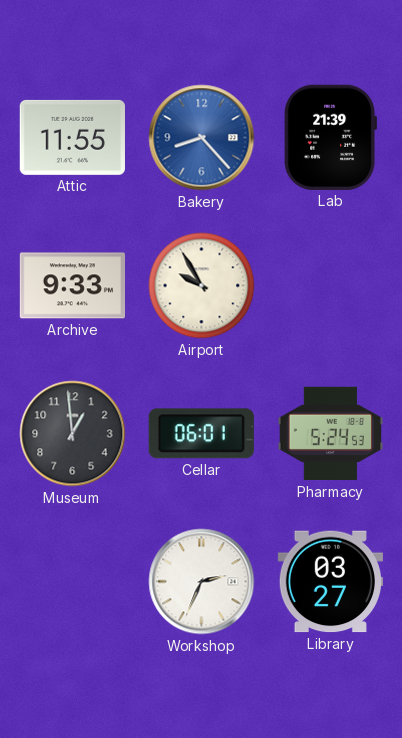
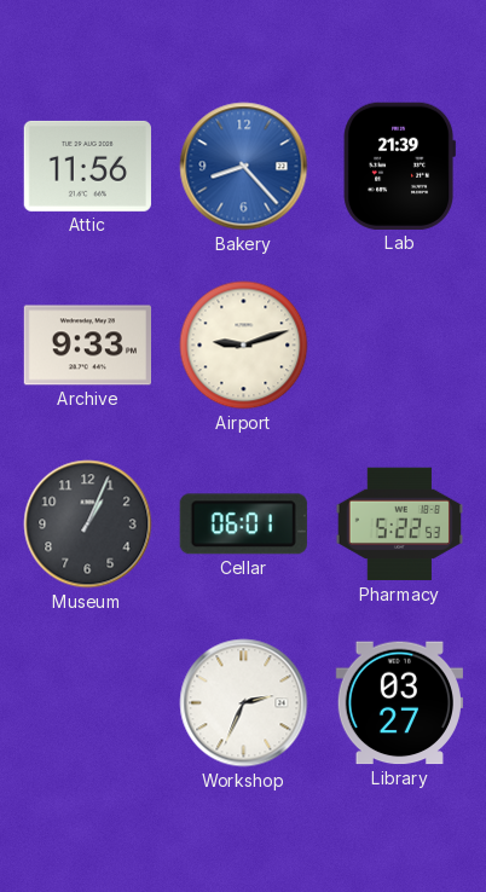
Attic: 11:55 -> 11:56 (87, 166)
Airport: 9:55 -> 9:12 (244, 346)
Museum: 12:59 -> 1:04 (88, 525)
Pharmacy: 5:24 -> 5:22 (399, 525)
